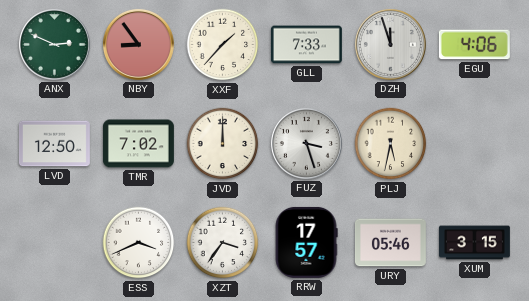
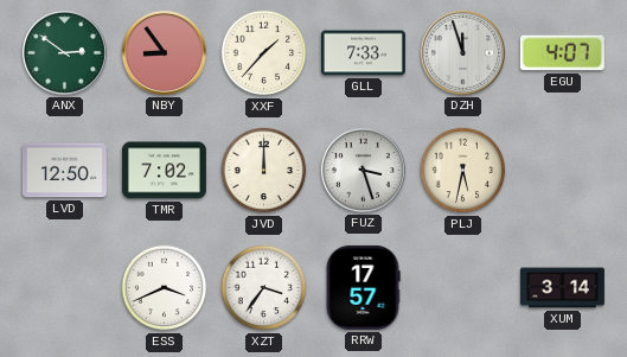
ANX: 2:49 -> 2:51 (64, 52)
EGU: 4:06 -> 4:07 (562, 53)
URY: 05:46 -> none (390, 243)
XUM: 3:15 -> 3:14 (562, 288)
